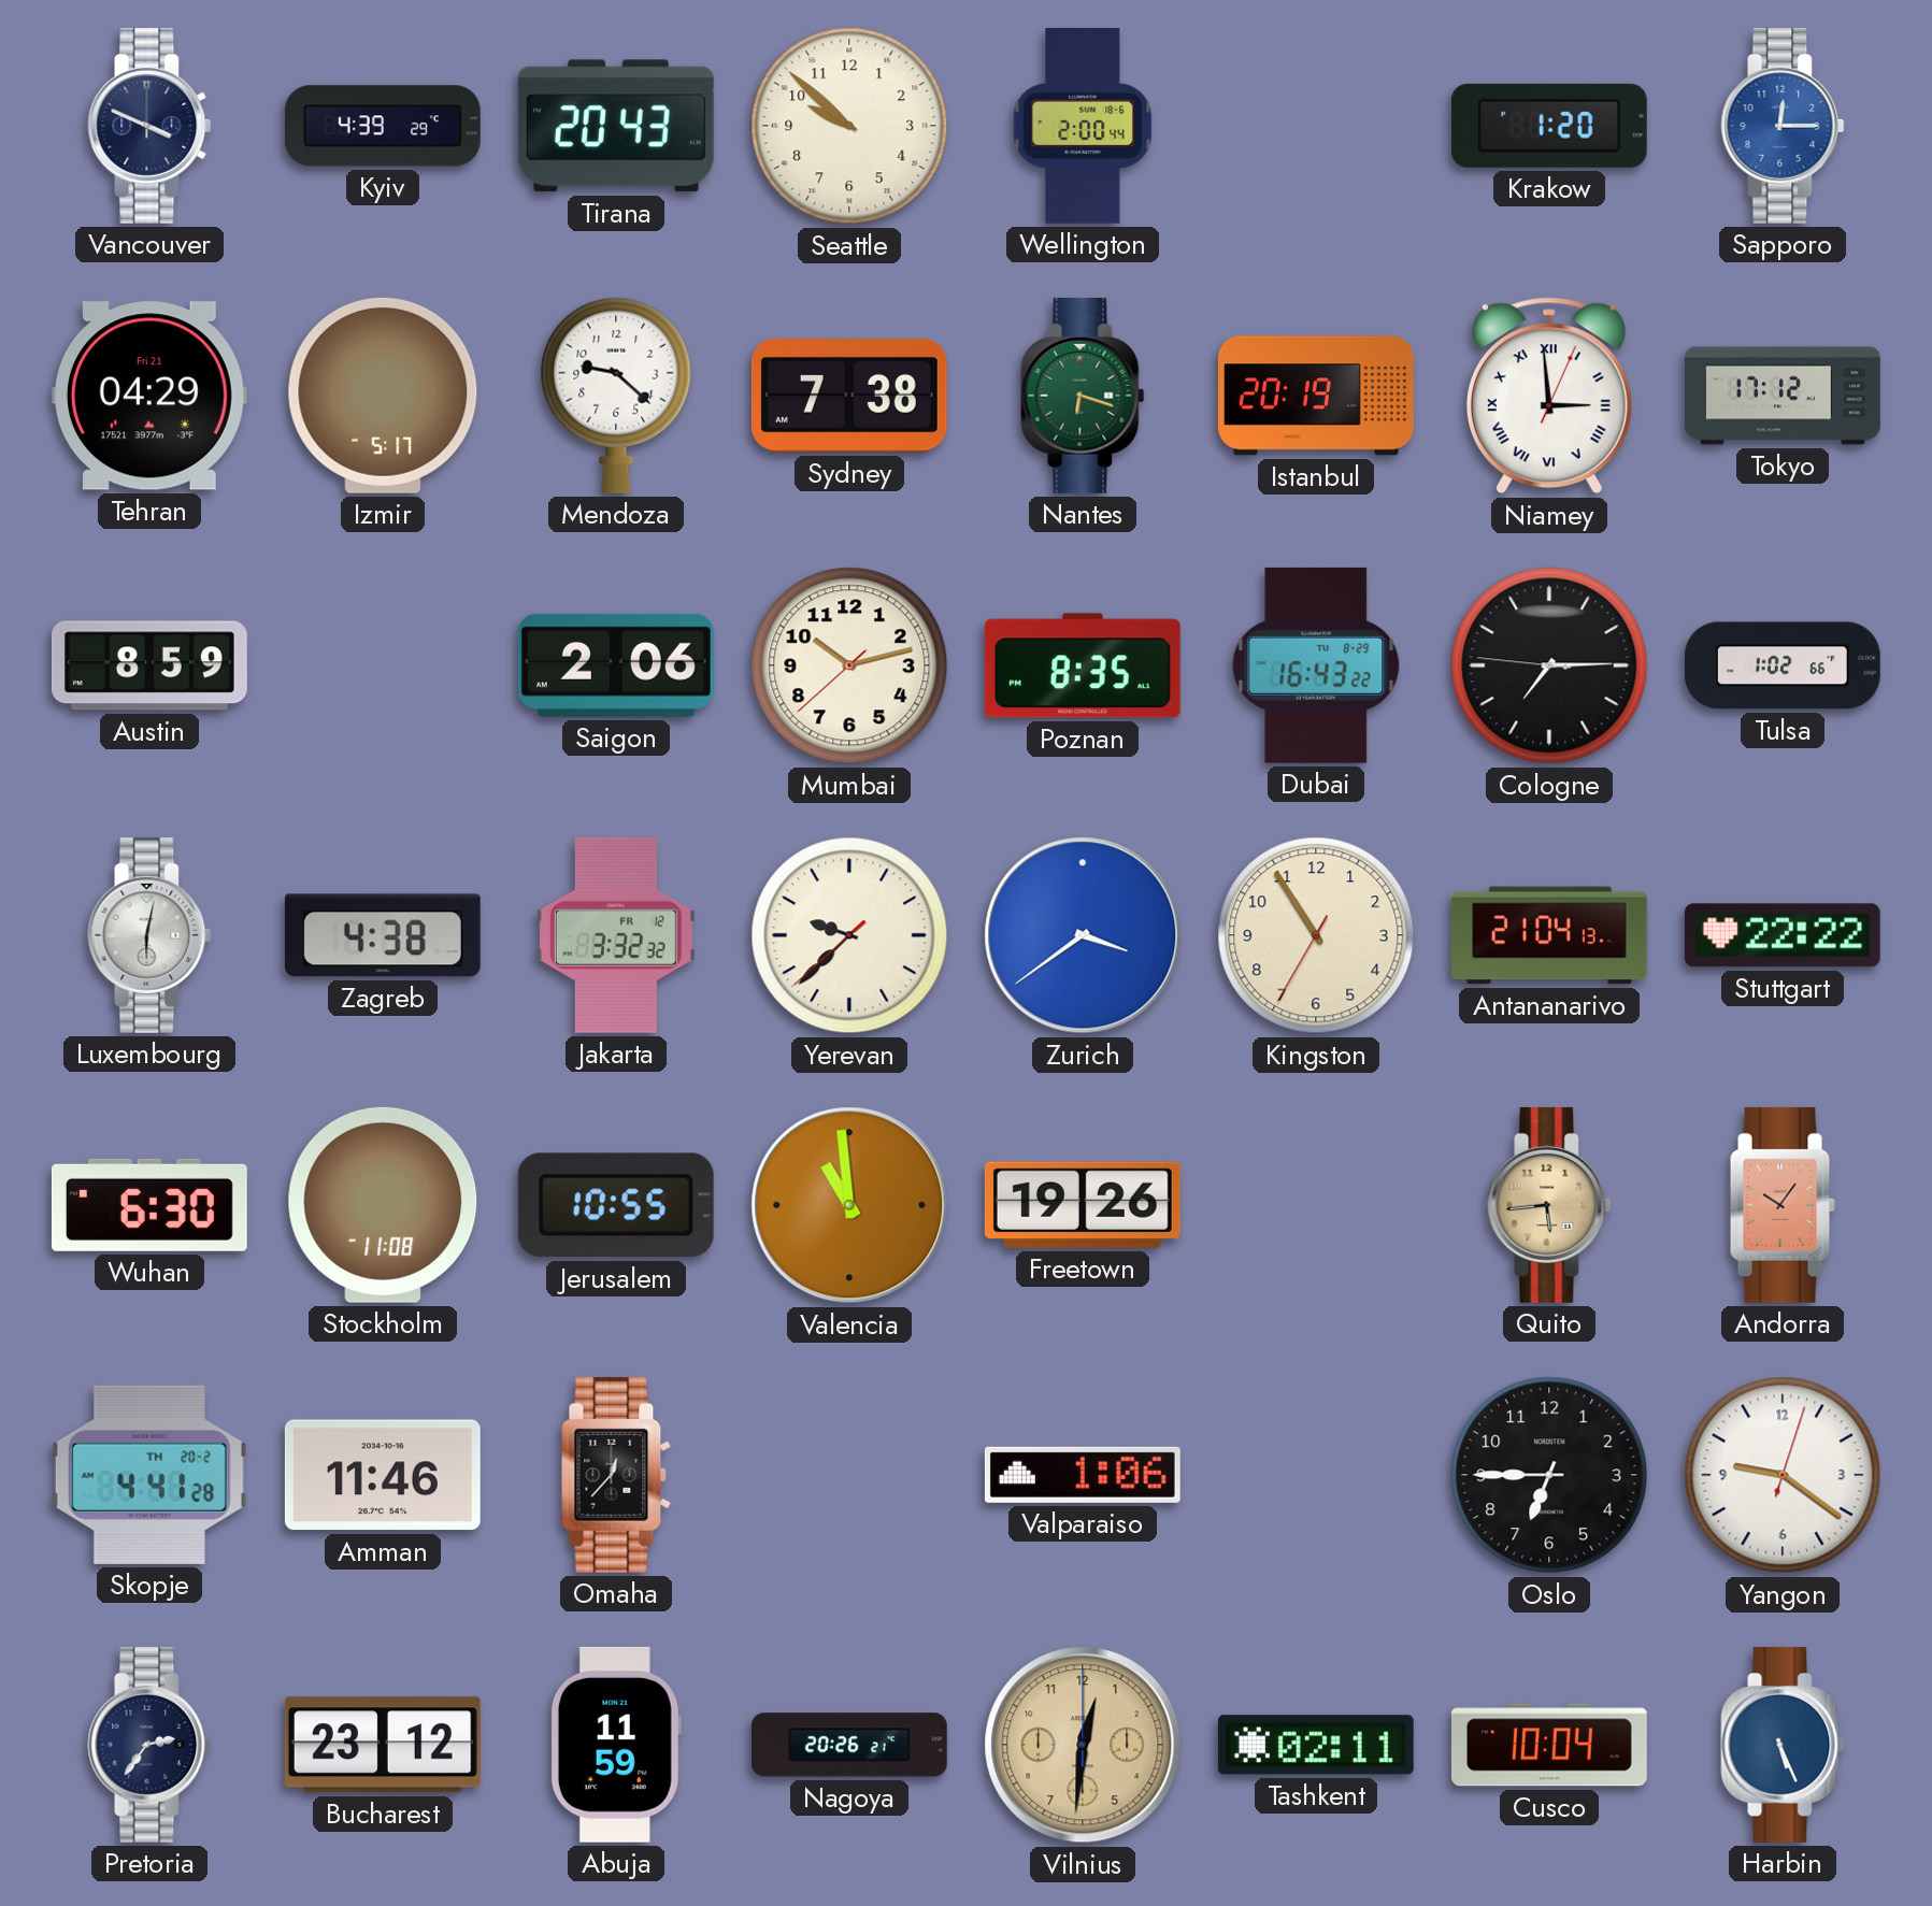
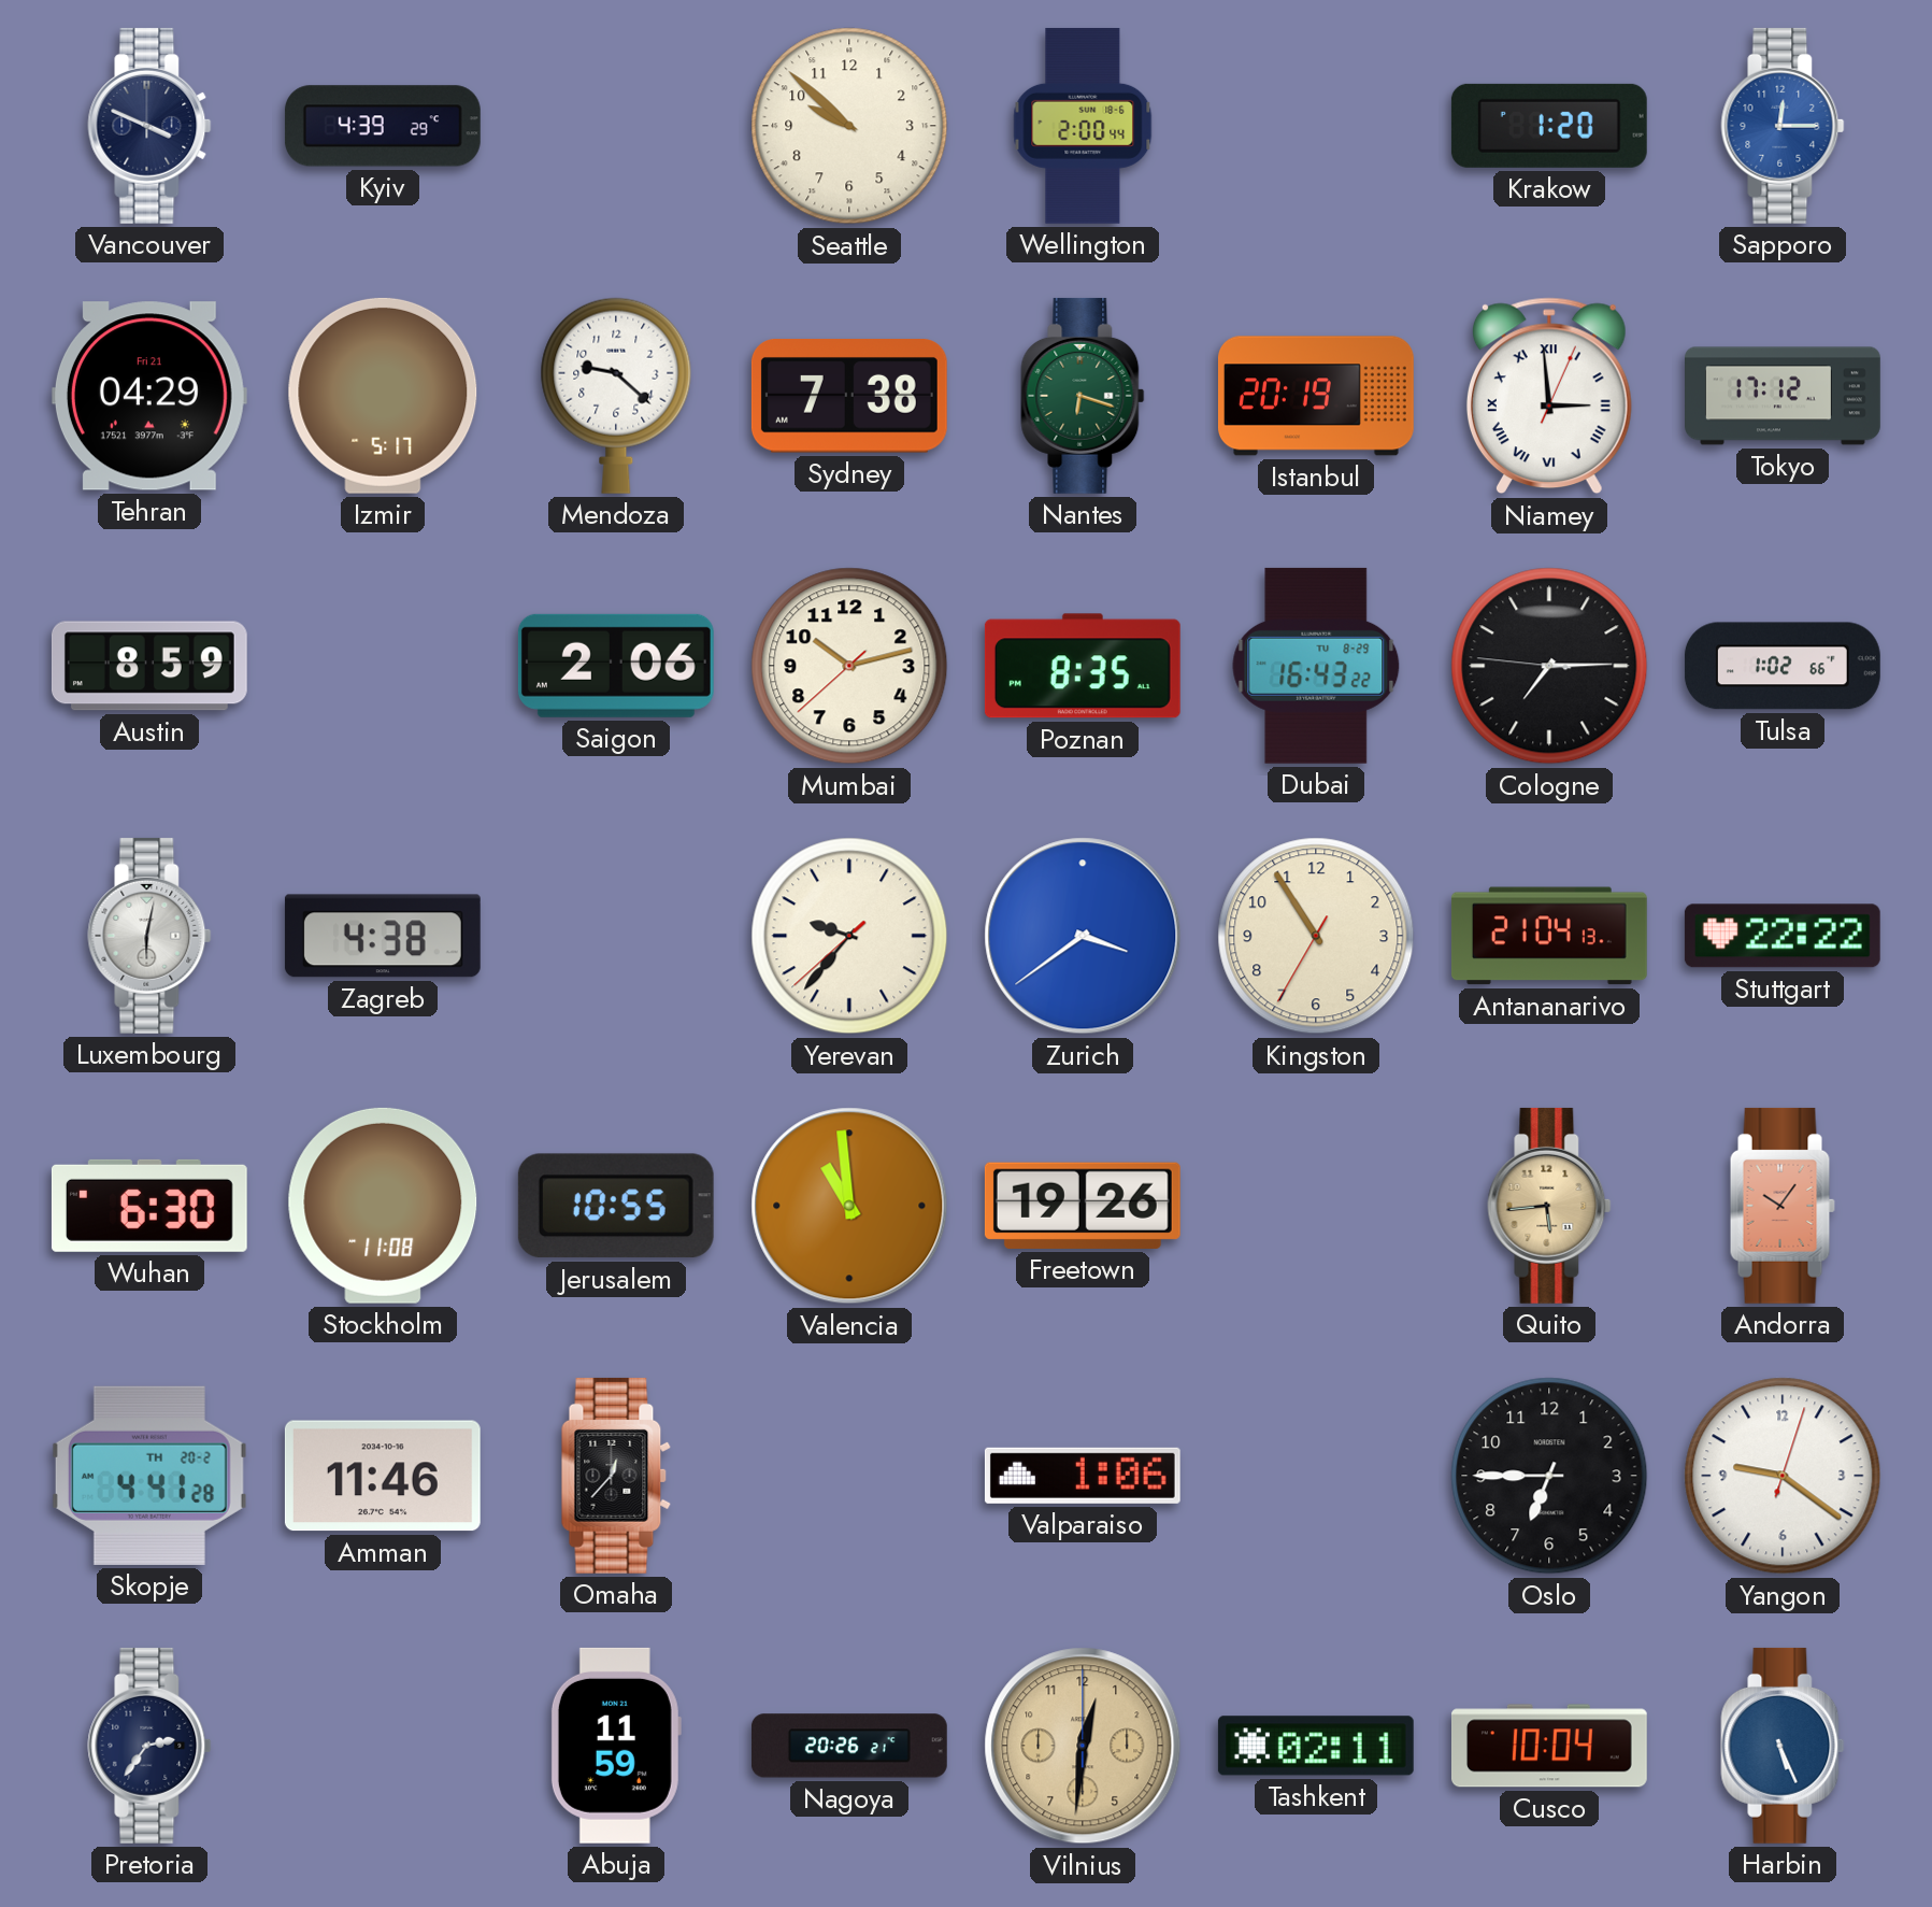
Tirana: 20:43 -> none (616, 126)
Jakarta: 3:32 -> none (616, 935)
Yerevan: 9:37 -> 9:36 (849, 936)
Bucharest: 23:12 -> none (383, 1745)
